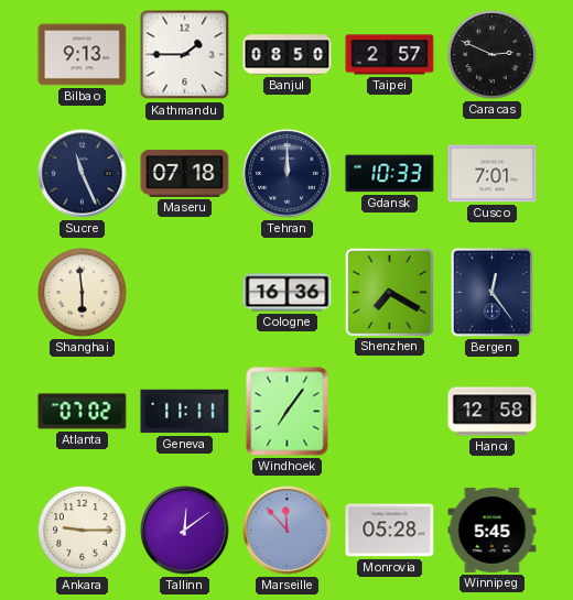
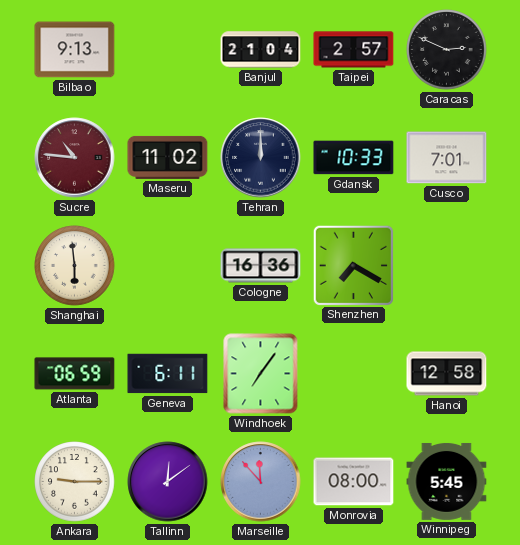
Kathmandu: 1:45 -> none (185, 55)
Banjul: 08:50 -> 21:04 (261, 50)
Sucre: 11:26 -> 10:46 (75, 158)
Sucre dial: navy -> burgundy (75, 158)
Maseru: 07:18 -> 11:02 (168, 157)
Bergen: 12:24 -> none (491, 292)
Atlanta: 07:02 -> 06:59 (75, 374)
Geneva: 11:11 -> 6:11 (168, 374)
Monrovia: 05:28 -> 08:00 (354, 482)
